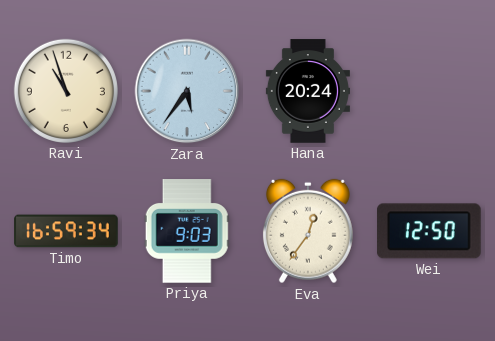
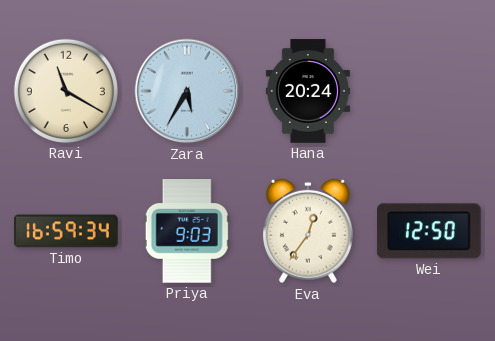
Ravi: 10:57 -> 11:20 (66, 91)
Zara: 5:36 -> 5:35 (187, 91)
